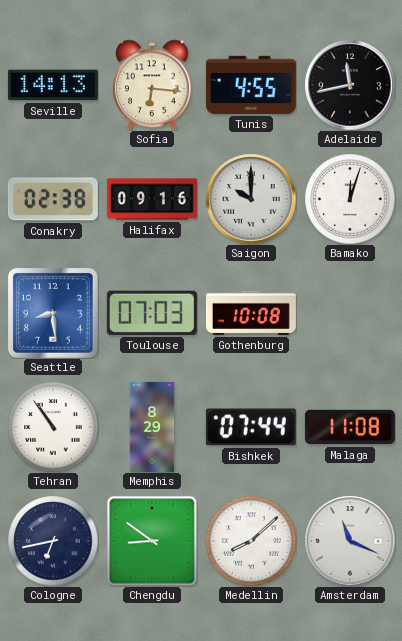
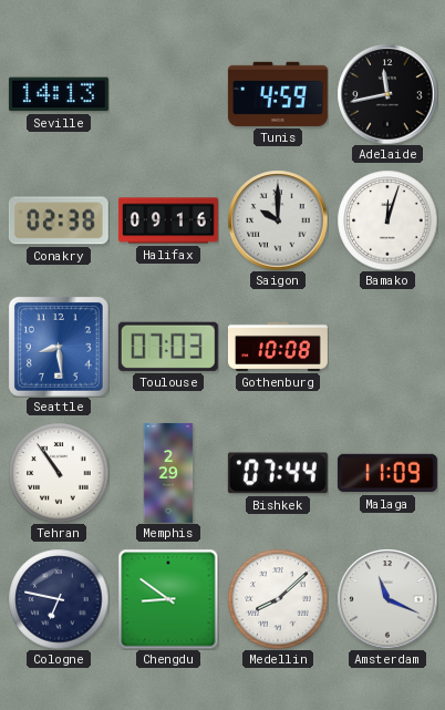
Sofia: 6:16 -> none (152, 85)
Tunis: 4:55 -> 4:59 (278, 94)
Memphis: 8:29 -> 2:29 (168, 473)
Malaga: 11:08 -> 11:09 (387, 473)
Cologne: 6:43 -> 6:47 (59, 599)
